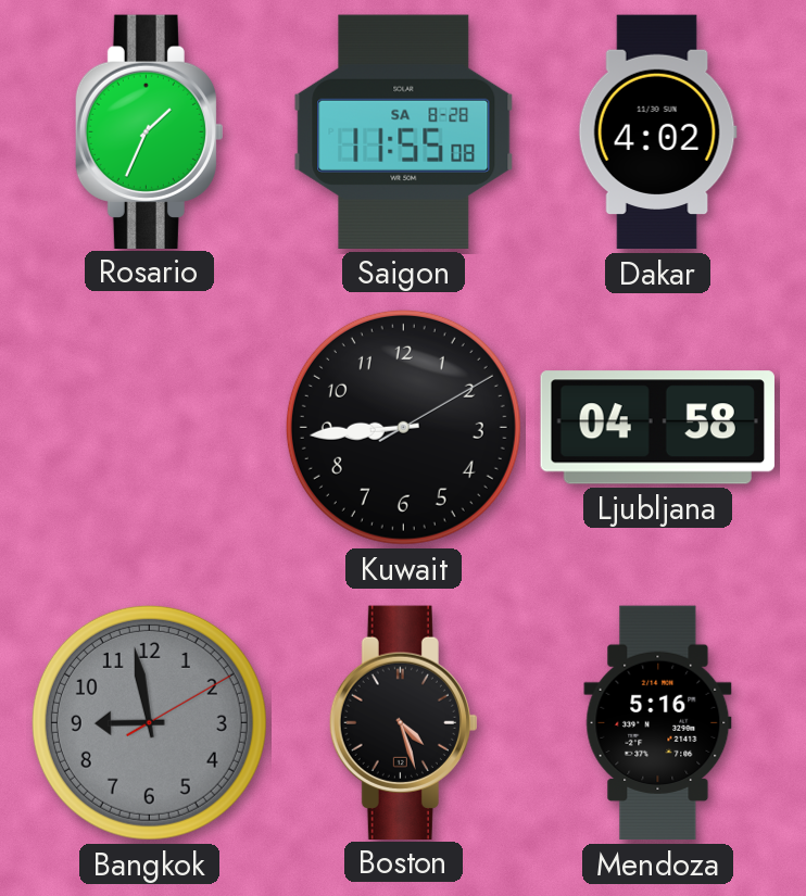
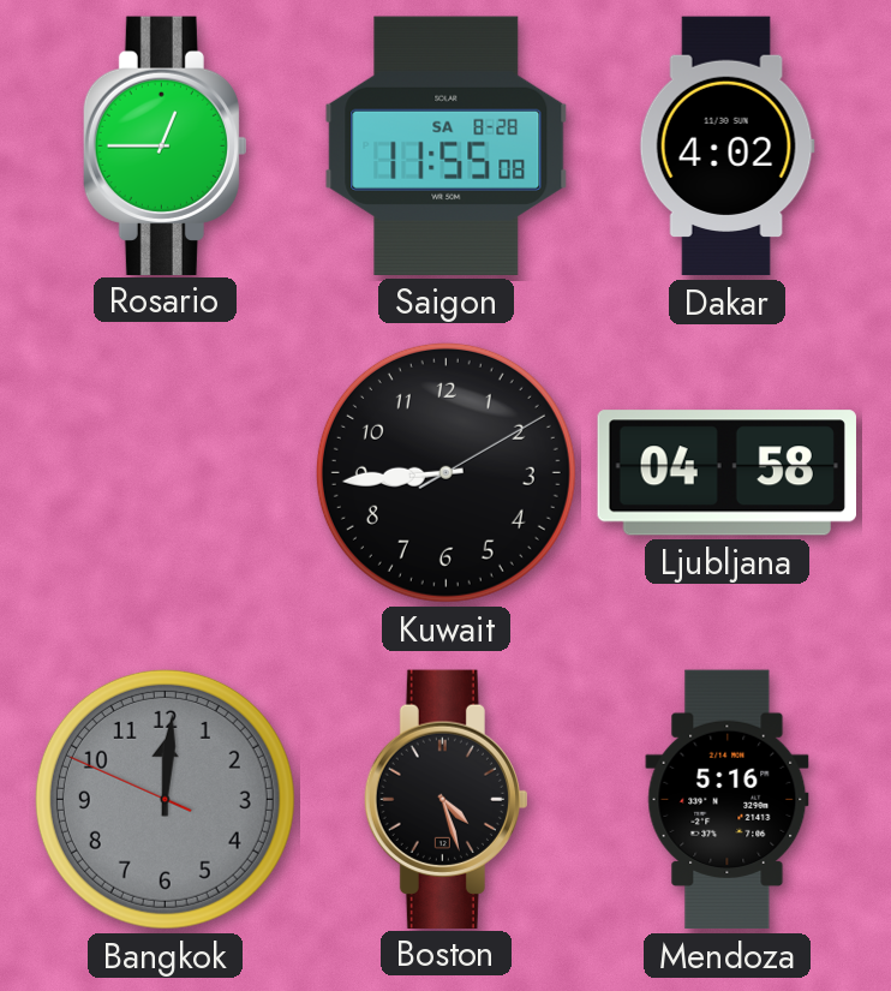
Rosario: 1:34 -> 12:45 (165, 145)
Bangkok: 8:58 -> 12:00 (165, 799)
